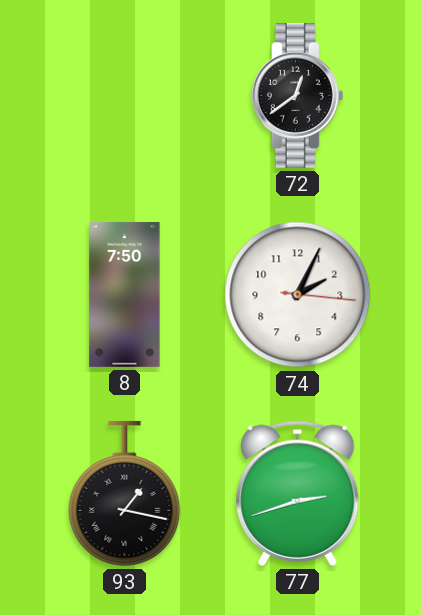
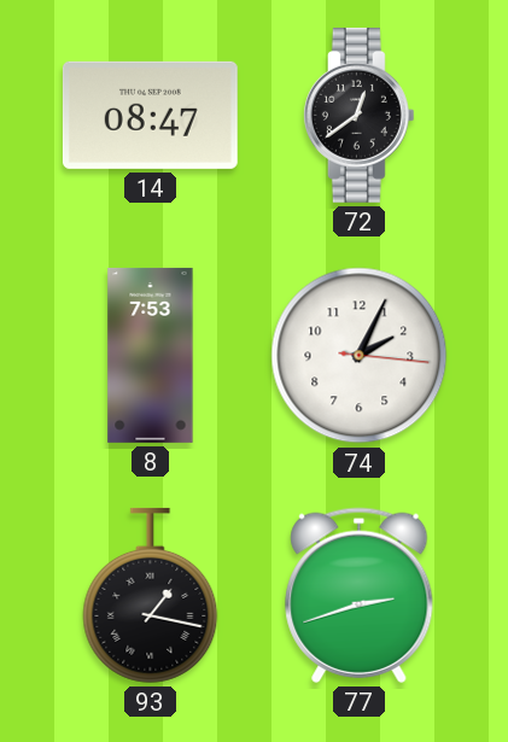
14: none -> 08:47 (150, 115)
8: 7:50 -> 7:53 (151, 355)
